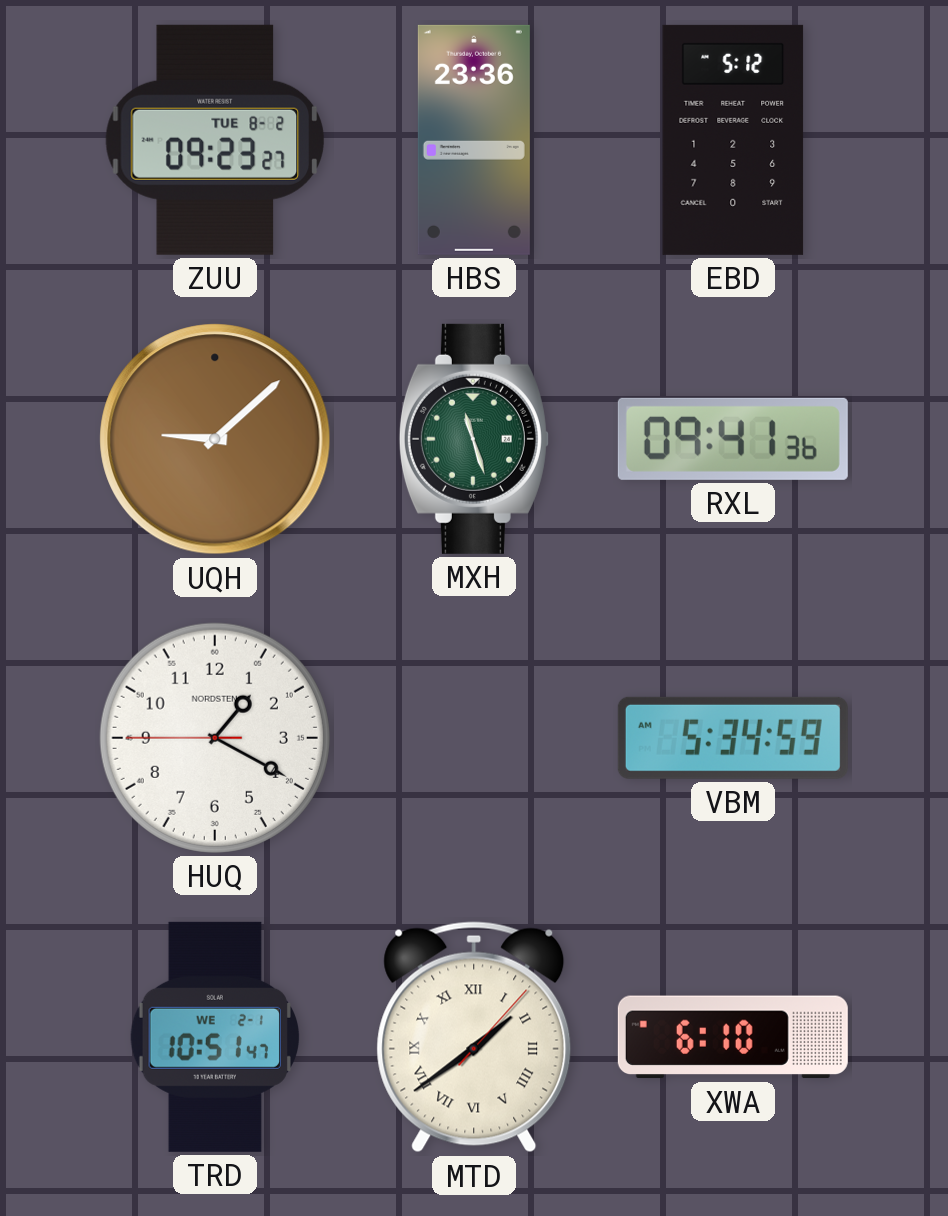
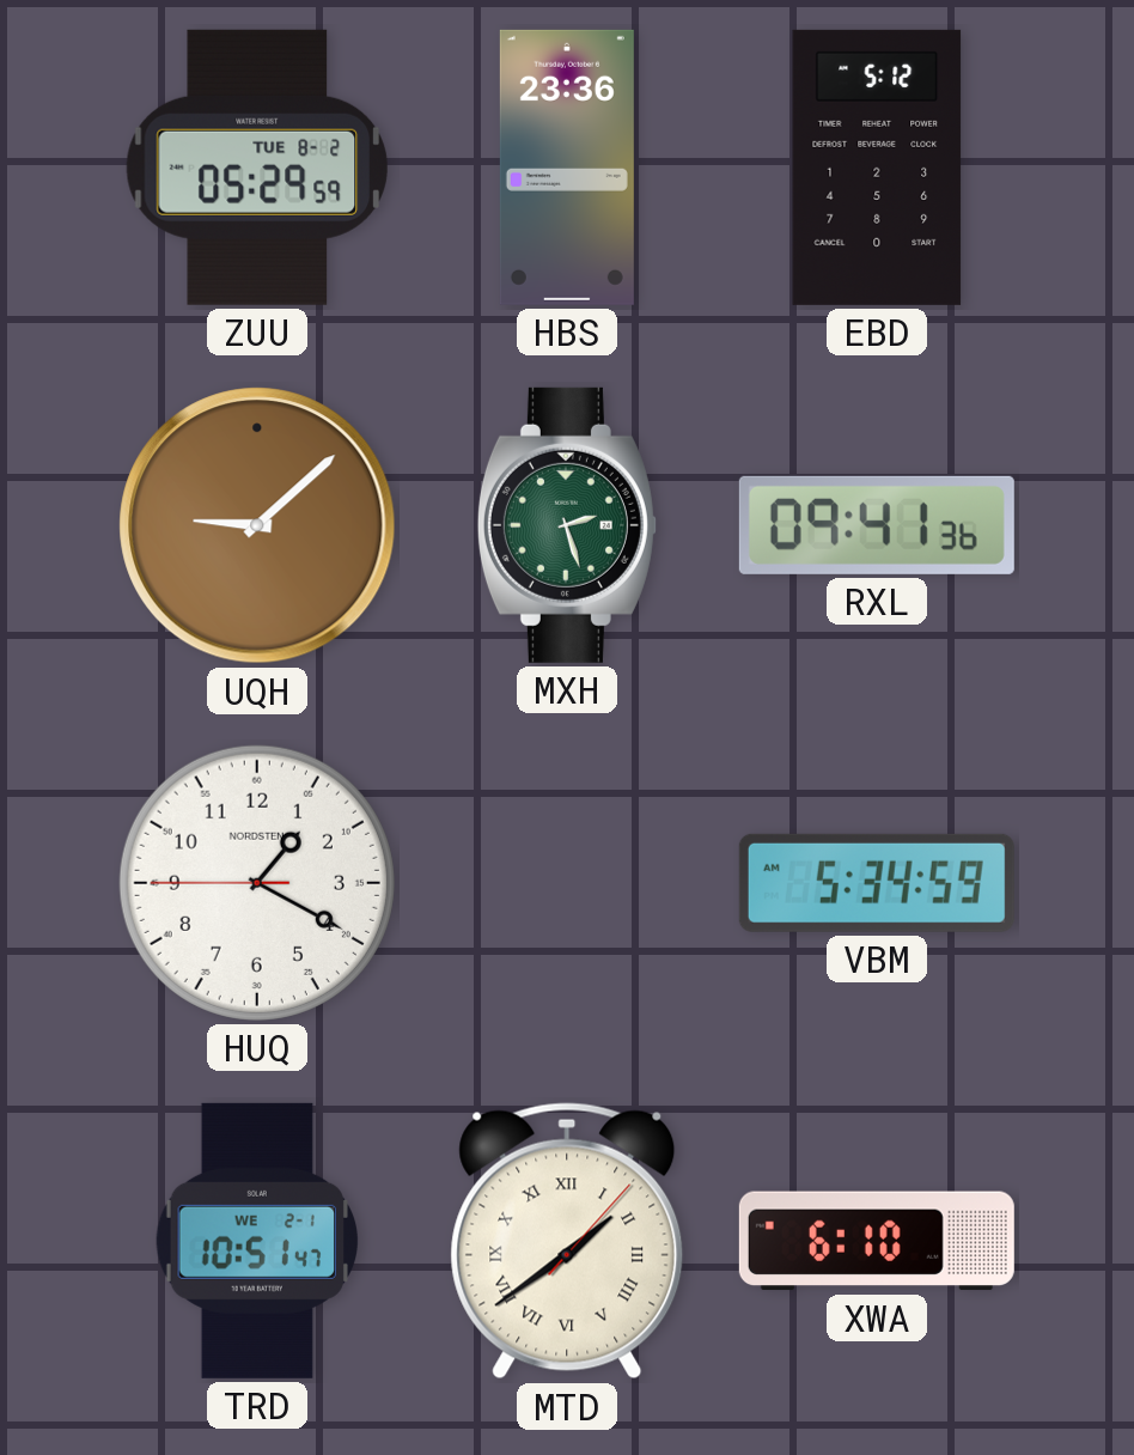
ZUU: 09:23 -> 05:29 (256, 168)
MXH: 11:27 -> 2:27 (567, 525)
